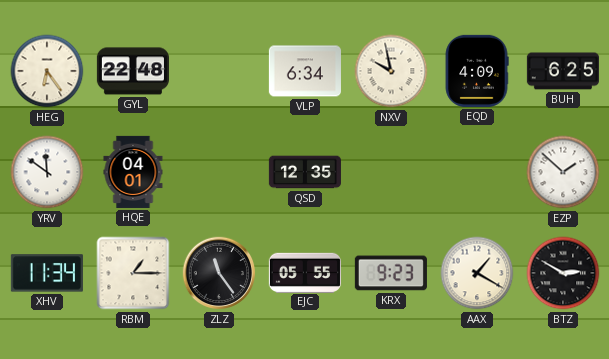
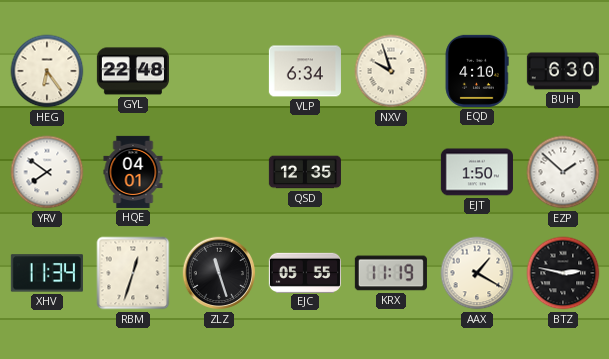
NXV: 9:58 -> 9:57 (391, 71)
EQD: 4:09 -> 4:10 (477, 71)
BUH: 6:25 -> 6:30 (563, 71)
YRV: 11:51 -> 7:51 (47, 172)
EJT: none -> 1:50 (477, 172)
RBM: 1:15 -> 12:33 (133, 273)
ZLZ: 11:24 -> 11:27 (219, 273)
KRX: 9:23 -> 11:19 (391, 273)
BTZ: 2:50 -> 2:47 (563, 273)
